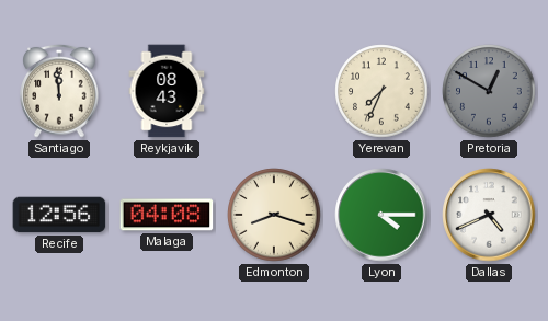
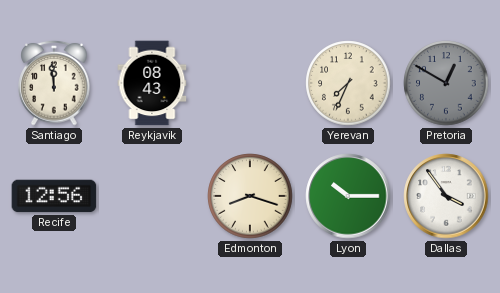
Malaga: 04:08 -> none (167, 215)
Lyon: 4:15 -> 10:15 (348, 196)
Dallas: 4:41 -> 3:54 (446, 196)
